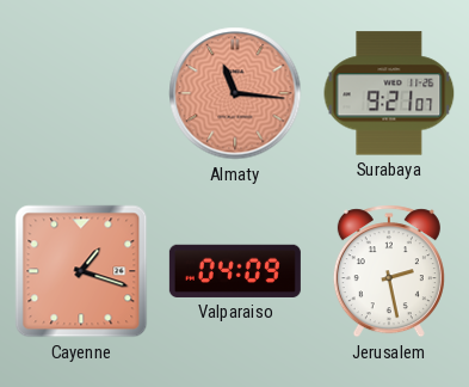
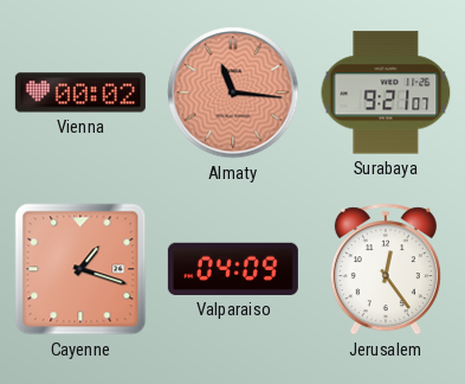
Vienna: none -> 00:02 (80, 92)
Jerusalem: 2:28 -> 12:24 (386, 269)
